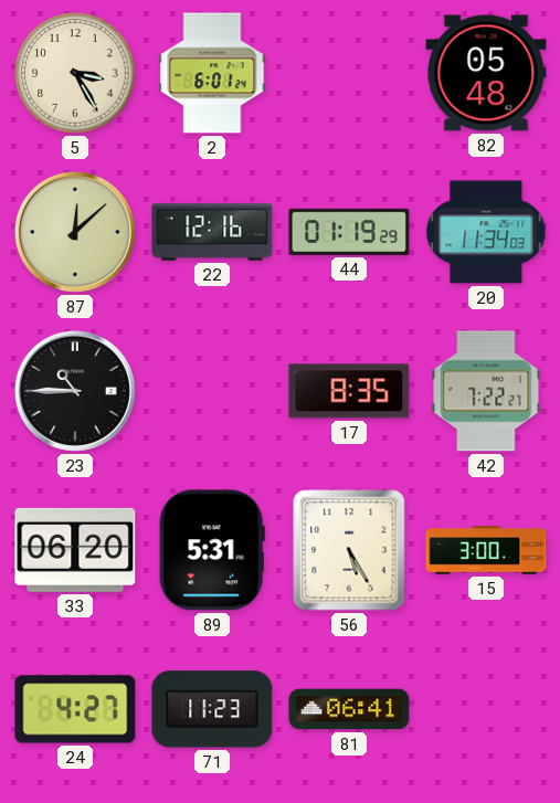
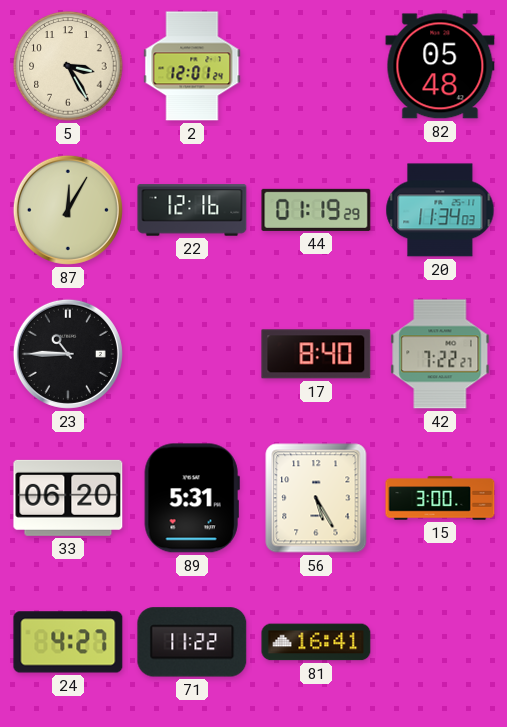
2: 6:01 -> 12:01 (192, 66)
87: 12:08 -> 12:05 (68, 210)
17: 8:35 -> 8:40 (316, 354)
71: 11:23 -> 11:22 (192, 642)
81: 06:41 -> 16:41 (316, 642)
